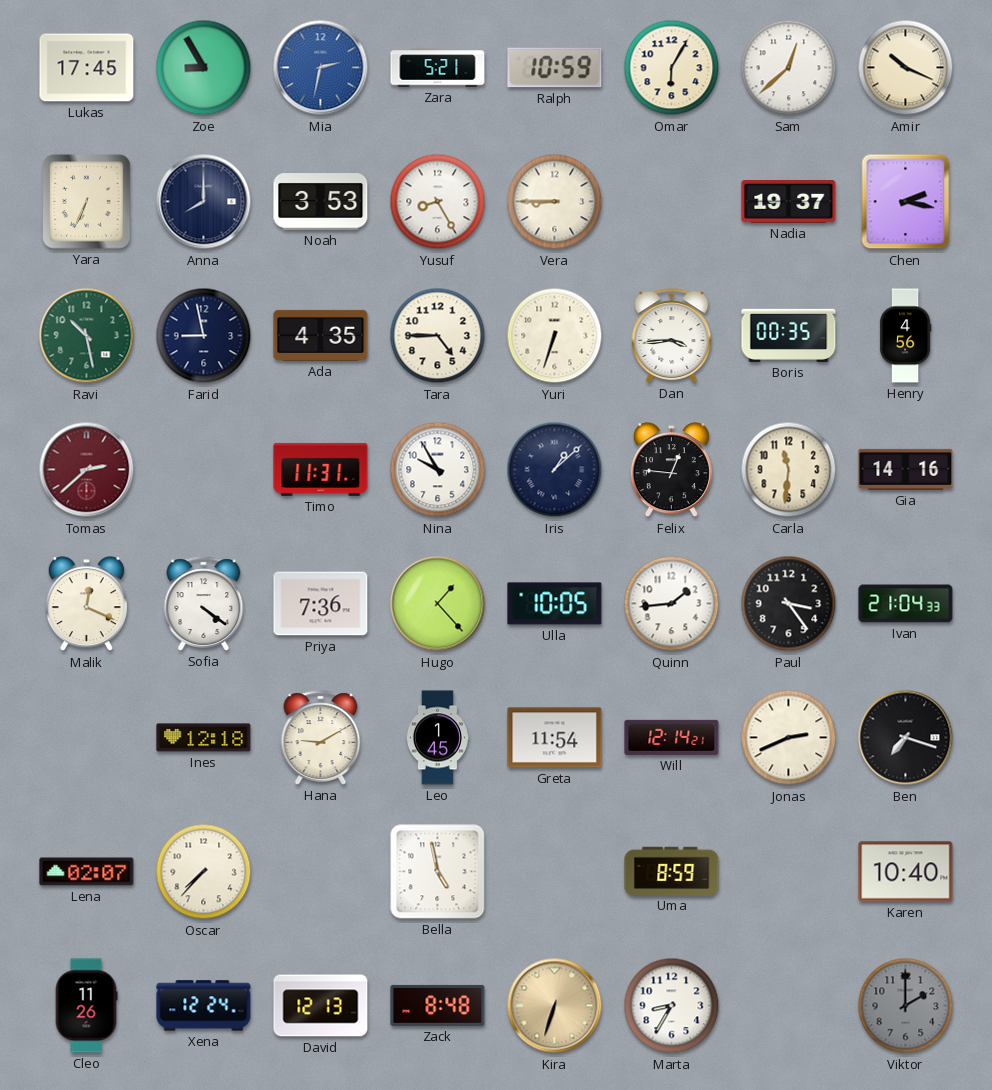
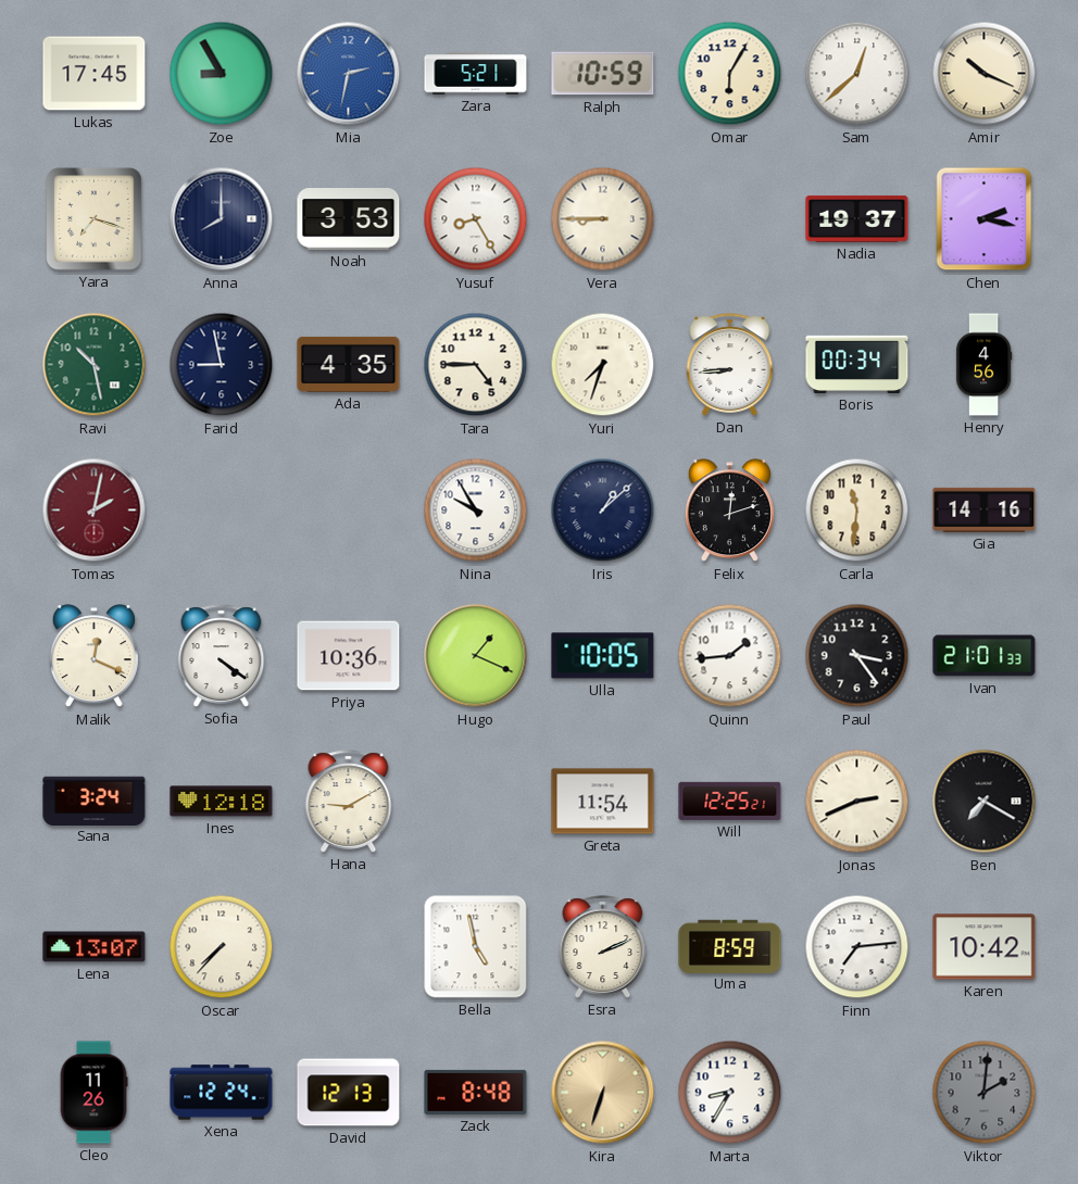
Yara: 6:34 -> 7:18 (95, 219)
Yuri: 6:33 -> 7:33 (603, 365)
Dan: 3:44 -> 8:44 (730, 365)
Boris: 00:35 -> 00:34 (857, 364)
Tomas: 2:38 -> 2:02 (95, 511)
Timo: 11:31 -> none (321, 469)
Felix: 12:46 -> 12:12 (729, 511)
Priya: 7:36 -> 10:36 (349, 656)
Hugo: 1:23 -> 1:19 (476, 656)
Ivan: 21:04 -> 21:01 (985, 656)
Sana: none -> 3:24 (95, 801)
Leo: 1:45 -> none (437, 738)
Will: 12:14 -> 12:25 (730, 801)
Ben: 7:18 -> 7:20 (985, 802)
Lena: 02:07 -> 13:07 (95, 947)
Esra: none -> 2:11 (603, 947)
Finn: none -> 7:14 (857, 947)
Karen: 10:40 -> 10:42 (985, 947)
Viktor: 2:00 -> 2:01 (985, 1093)
